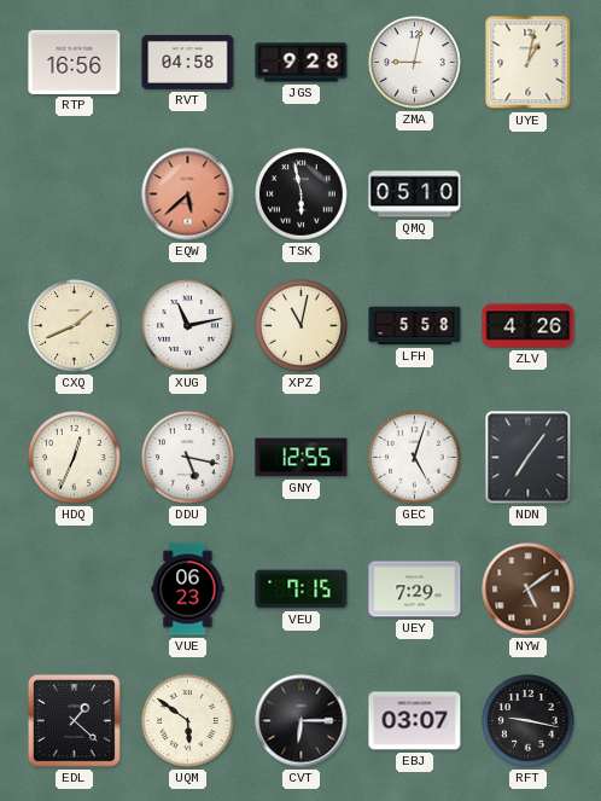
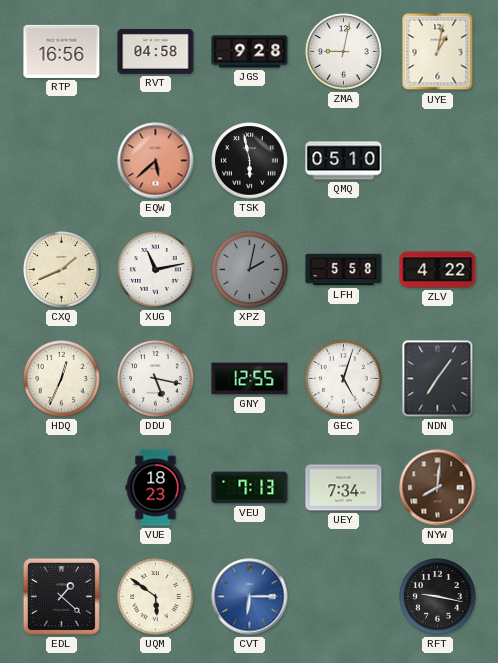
XPZ: 11:02 -> 2:02 (250, 270)
XPZ dial: cream -> grey (250, 270)
ZLV: 4:26 -> 4:22 (438, 270)
VUE: 06:23 -> 18:23 (156, 488)
VEU: 7:15 -> 7:13 (250, 488)
UEY: 7:29 -> 7:34 (344, 488)
NYW: 5:09 -> 8:01 (438, 488)
CVT dial: black -> blue (250, 597)
EBJ: 03:07 -> none (415, 721)
